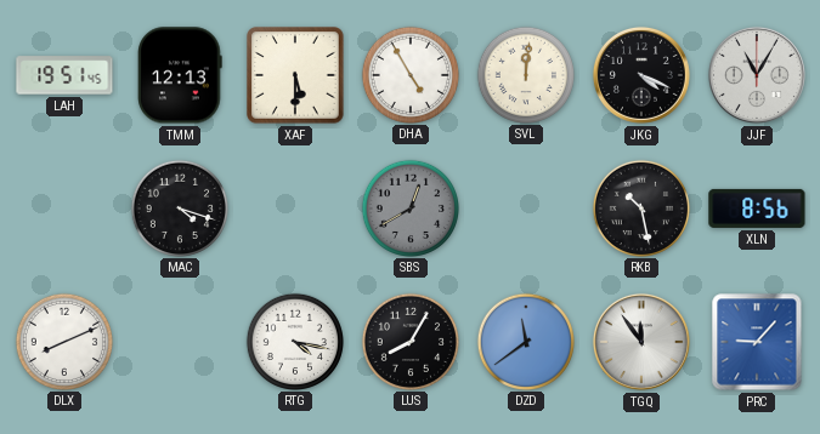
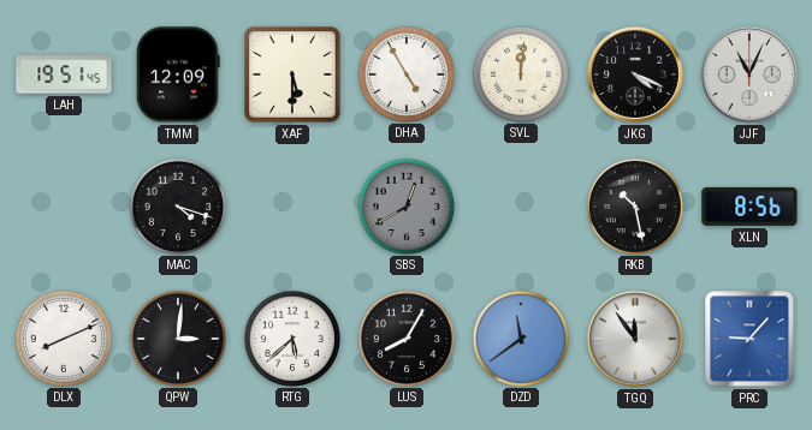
TMM: 12:13 -> 12:09 (178, 74)
JJF: 11:05 -> 11:04 (749, 74)
QPW: none -> 3:01 (177, 338)
RTG: 4:17 -> 5:38 (291, 338)
